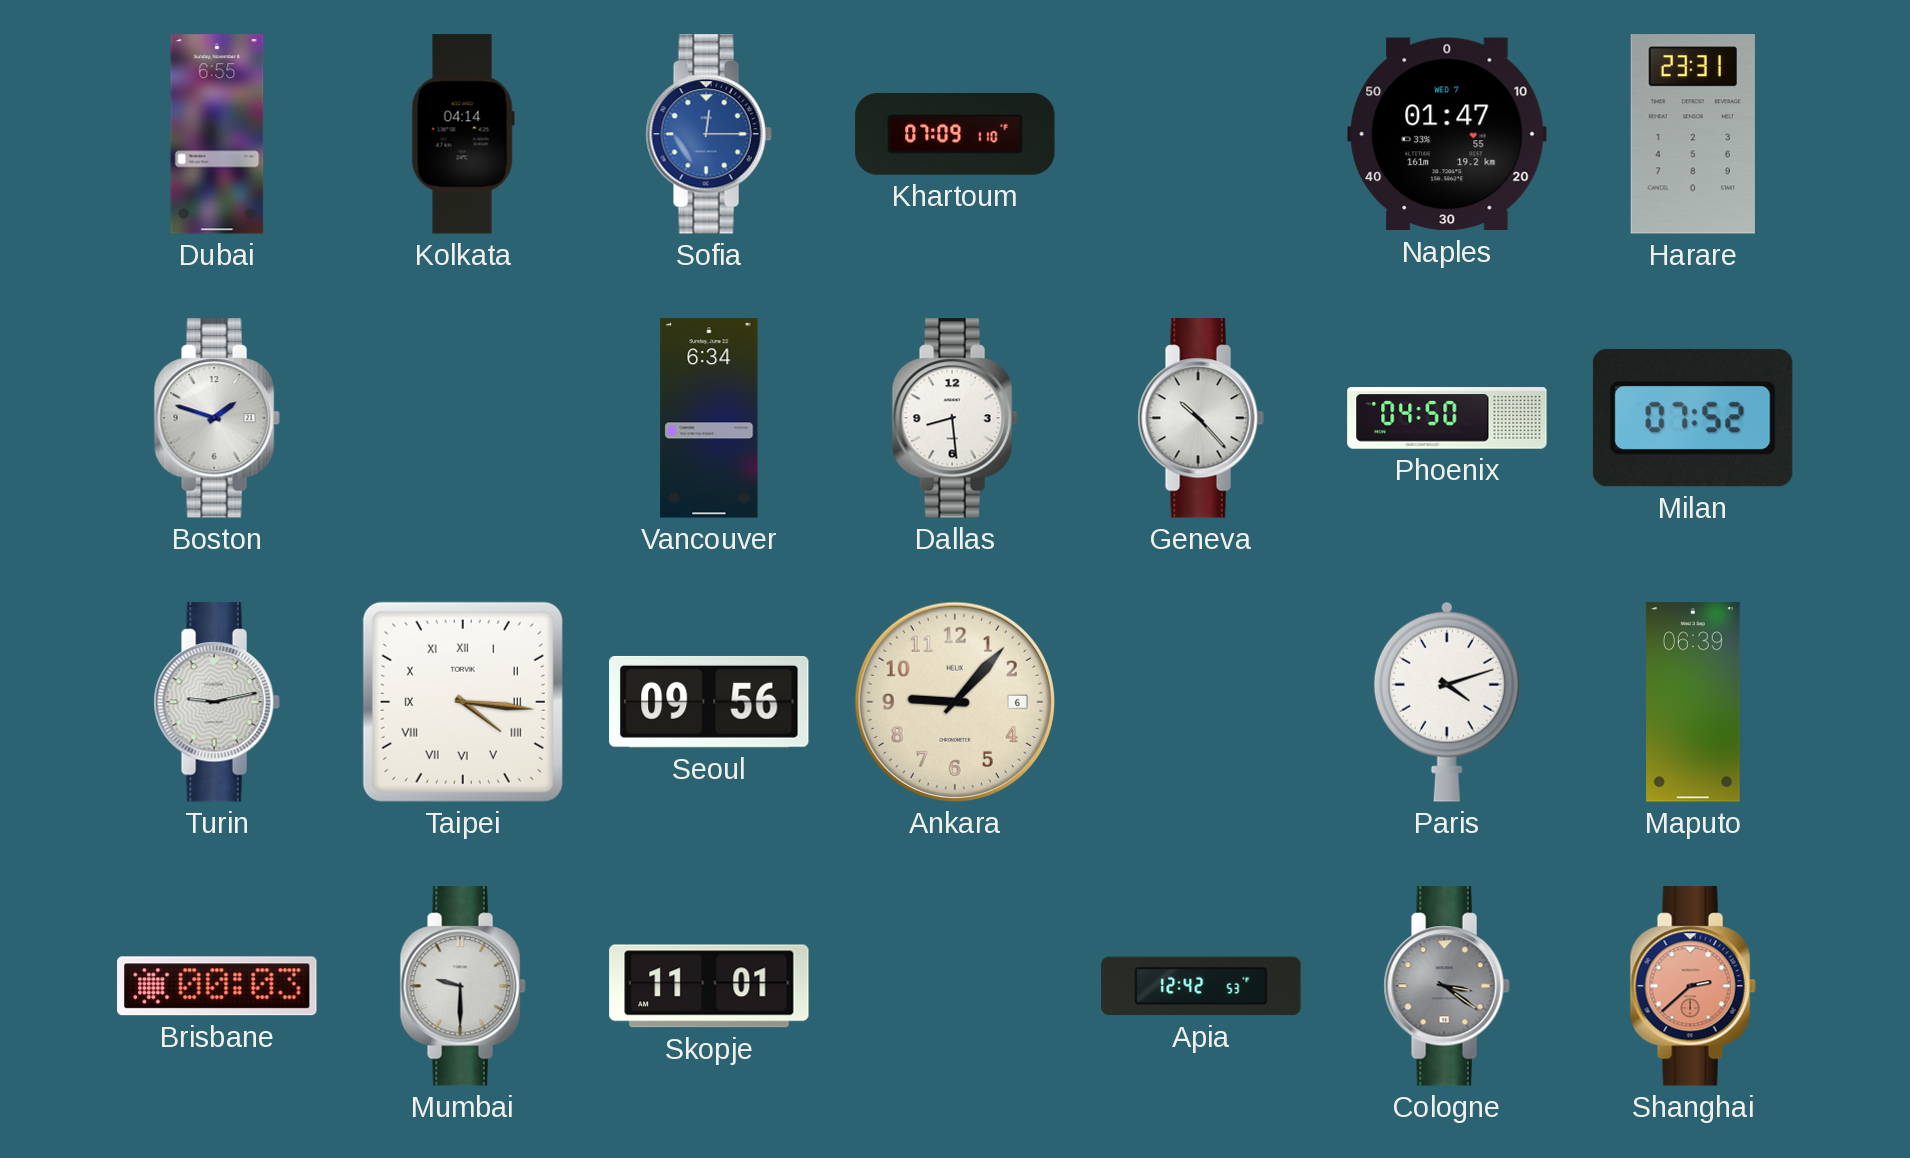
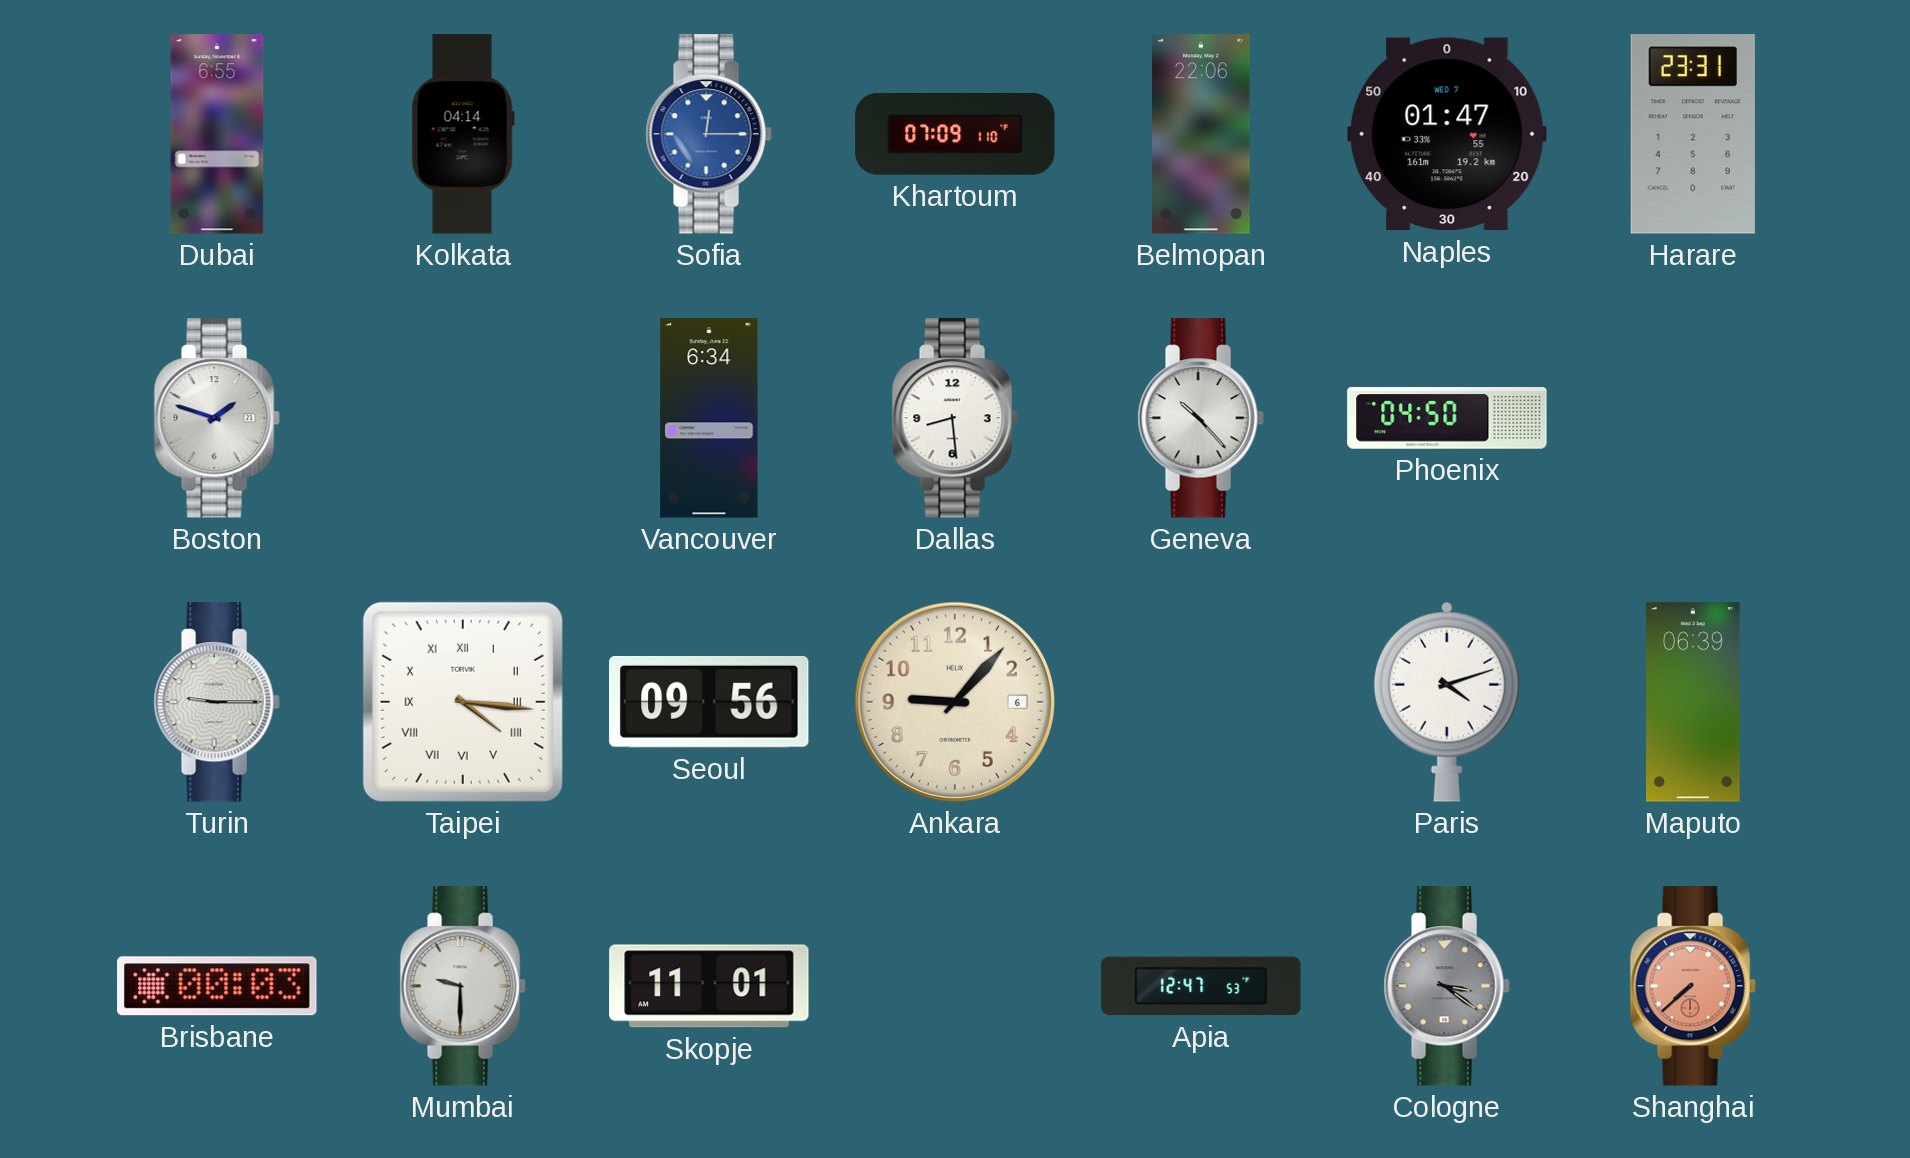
Belmopan: none -> 22:06 (1201, 134)
Milan: 07:52 -> none (1693, 418)
Turin: 9:13 -> 9:15 (217, 702)
Apia: 12:42 -> 12:47 (1201, 986)
Shanghai: 2:38 -> 7:38 (1693, 986)
